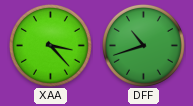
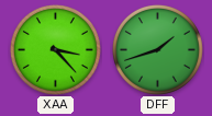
DFF: 10:42 -> 1:42 (157, 49)
